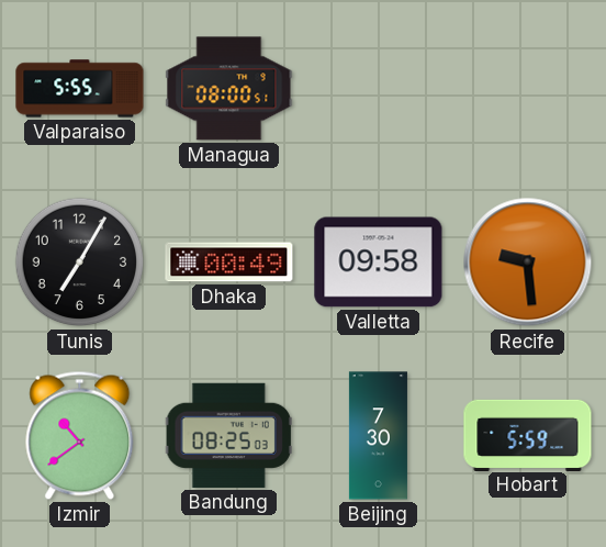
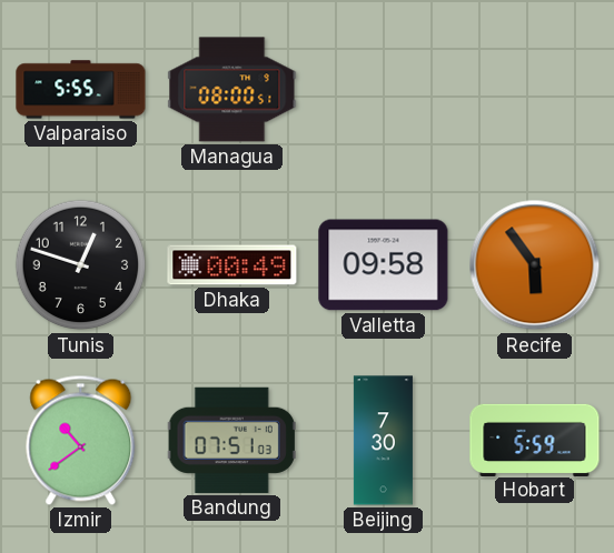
Tunis: 7:05 -> 12:48 (81, 265)
Recife: 9:29 -> 5:54 (535, 265)
Bandung: 08:25 -> 07:51 (231, 440)
